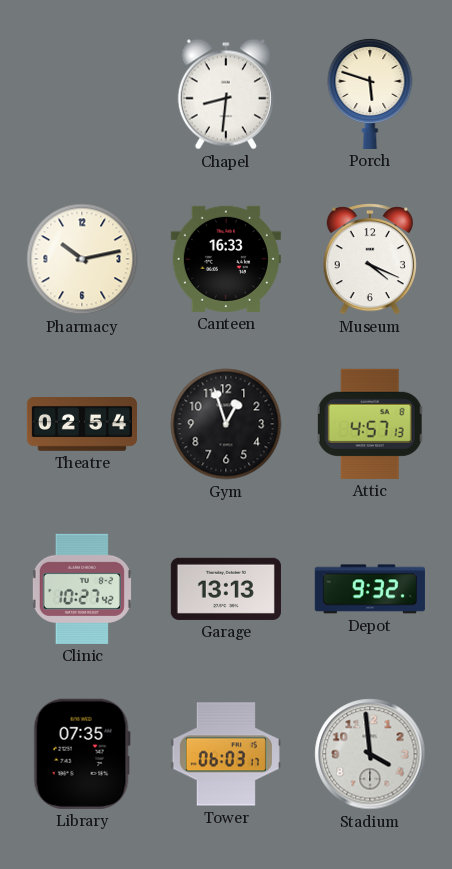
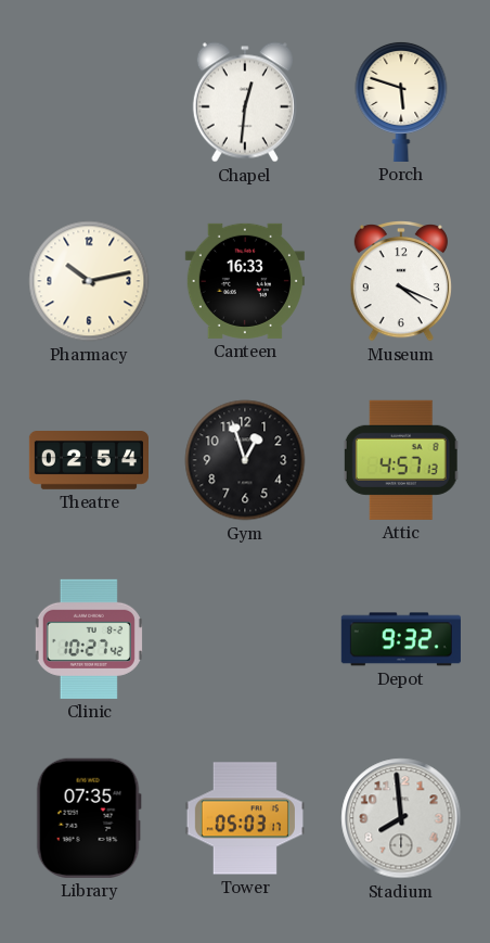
Chapel: 8:31 -> 12:31 (245, 102)
Garage: 13:13 -> none (226, 589)
Tower: 06:03 -> 05:03 (245, 818)
Stadium: 3:59 -> 7:59 (401, 818)
